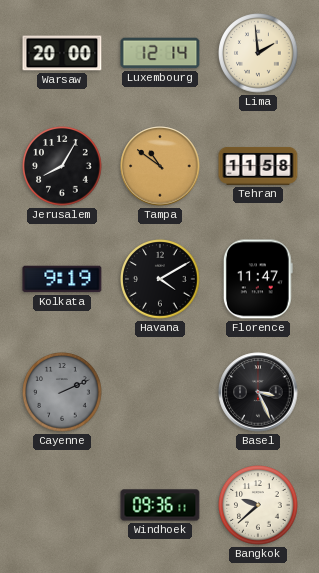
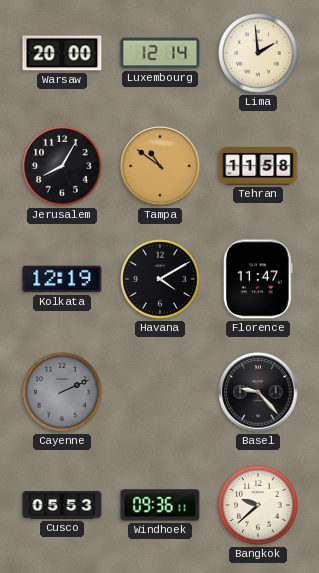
Kolkata: 9:19 -> 12:19 (62, 279)
Basel: 3:26 -> 9:23 (258, 392)
Cusco: none -> 05:53 (62, 505)
